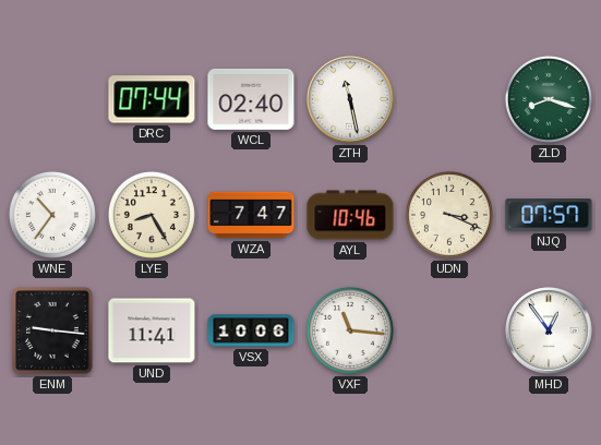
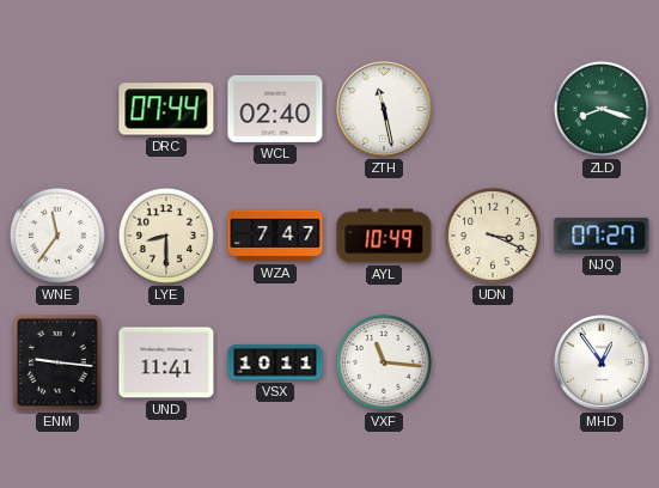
WNE: 10:36 -> 11:36 (57, 236)
LYE: 8:25 -> 8:30 (166, 236)
AYL: 10:46 -> 10:49 (384, 236)
NJQ: 07:57 -> 07:27 (602, 236)
VSX: 10:06 -> 10:11 (275, 362)
